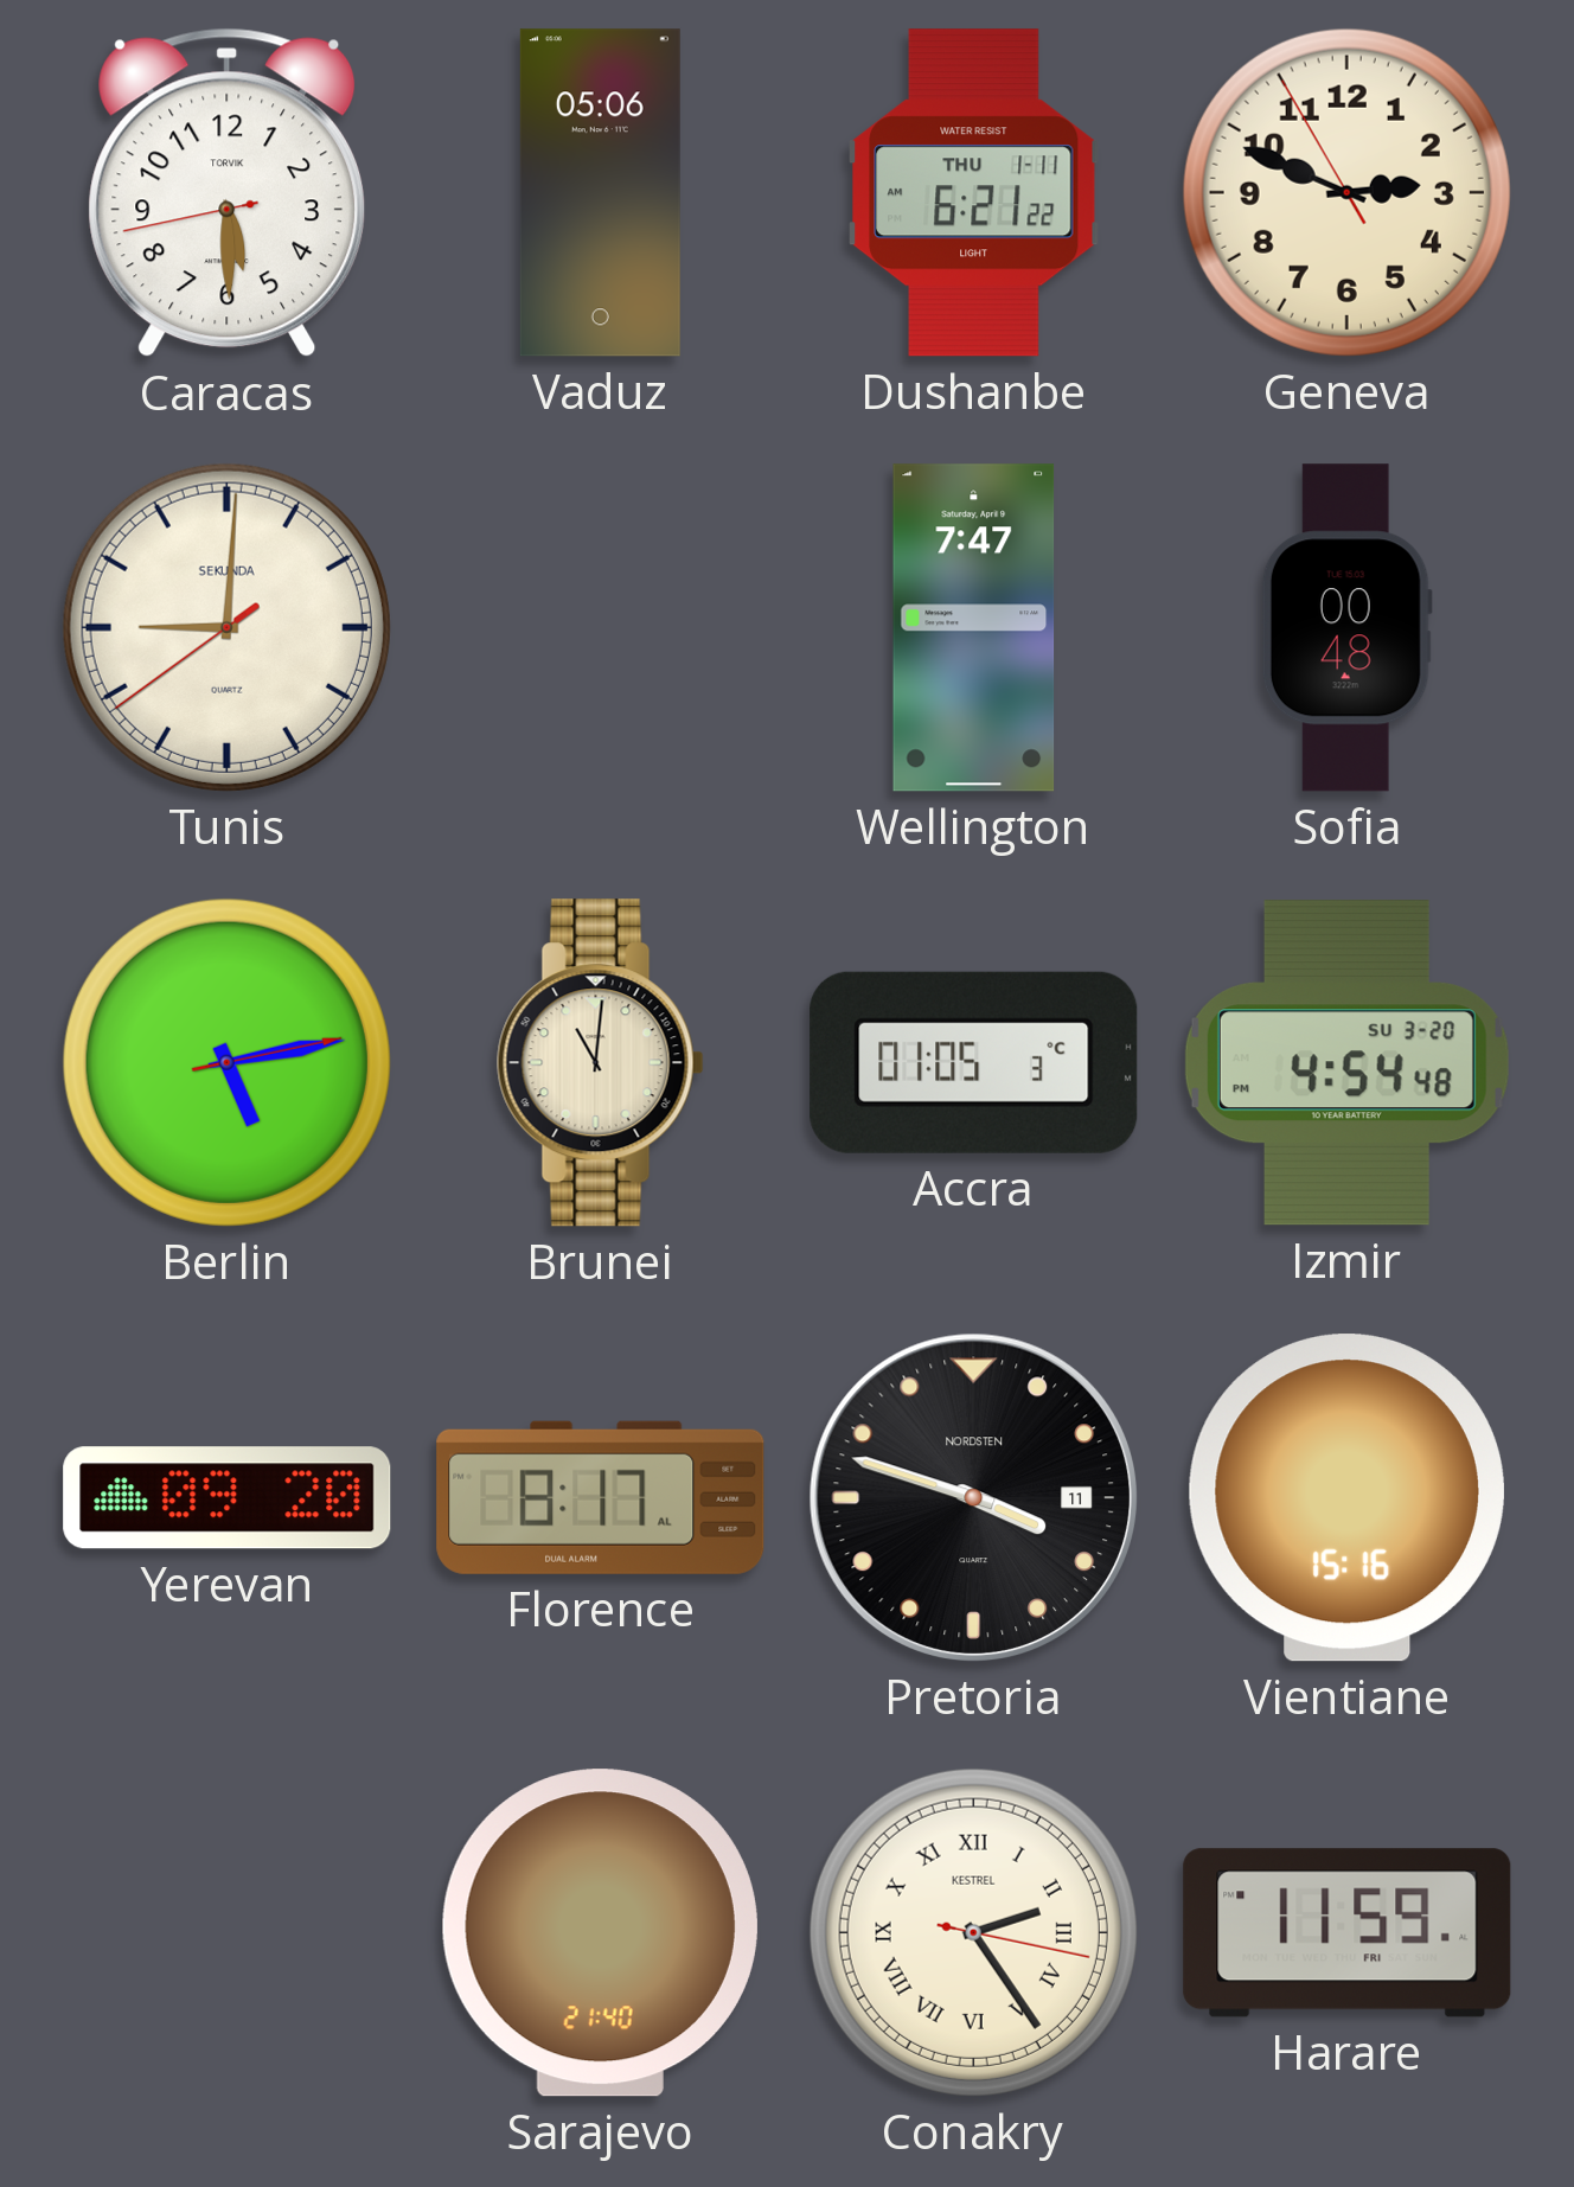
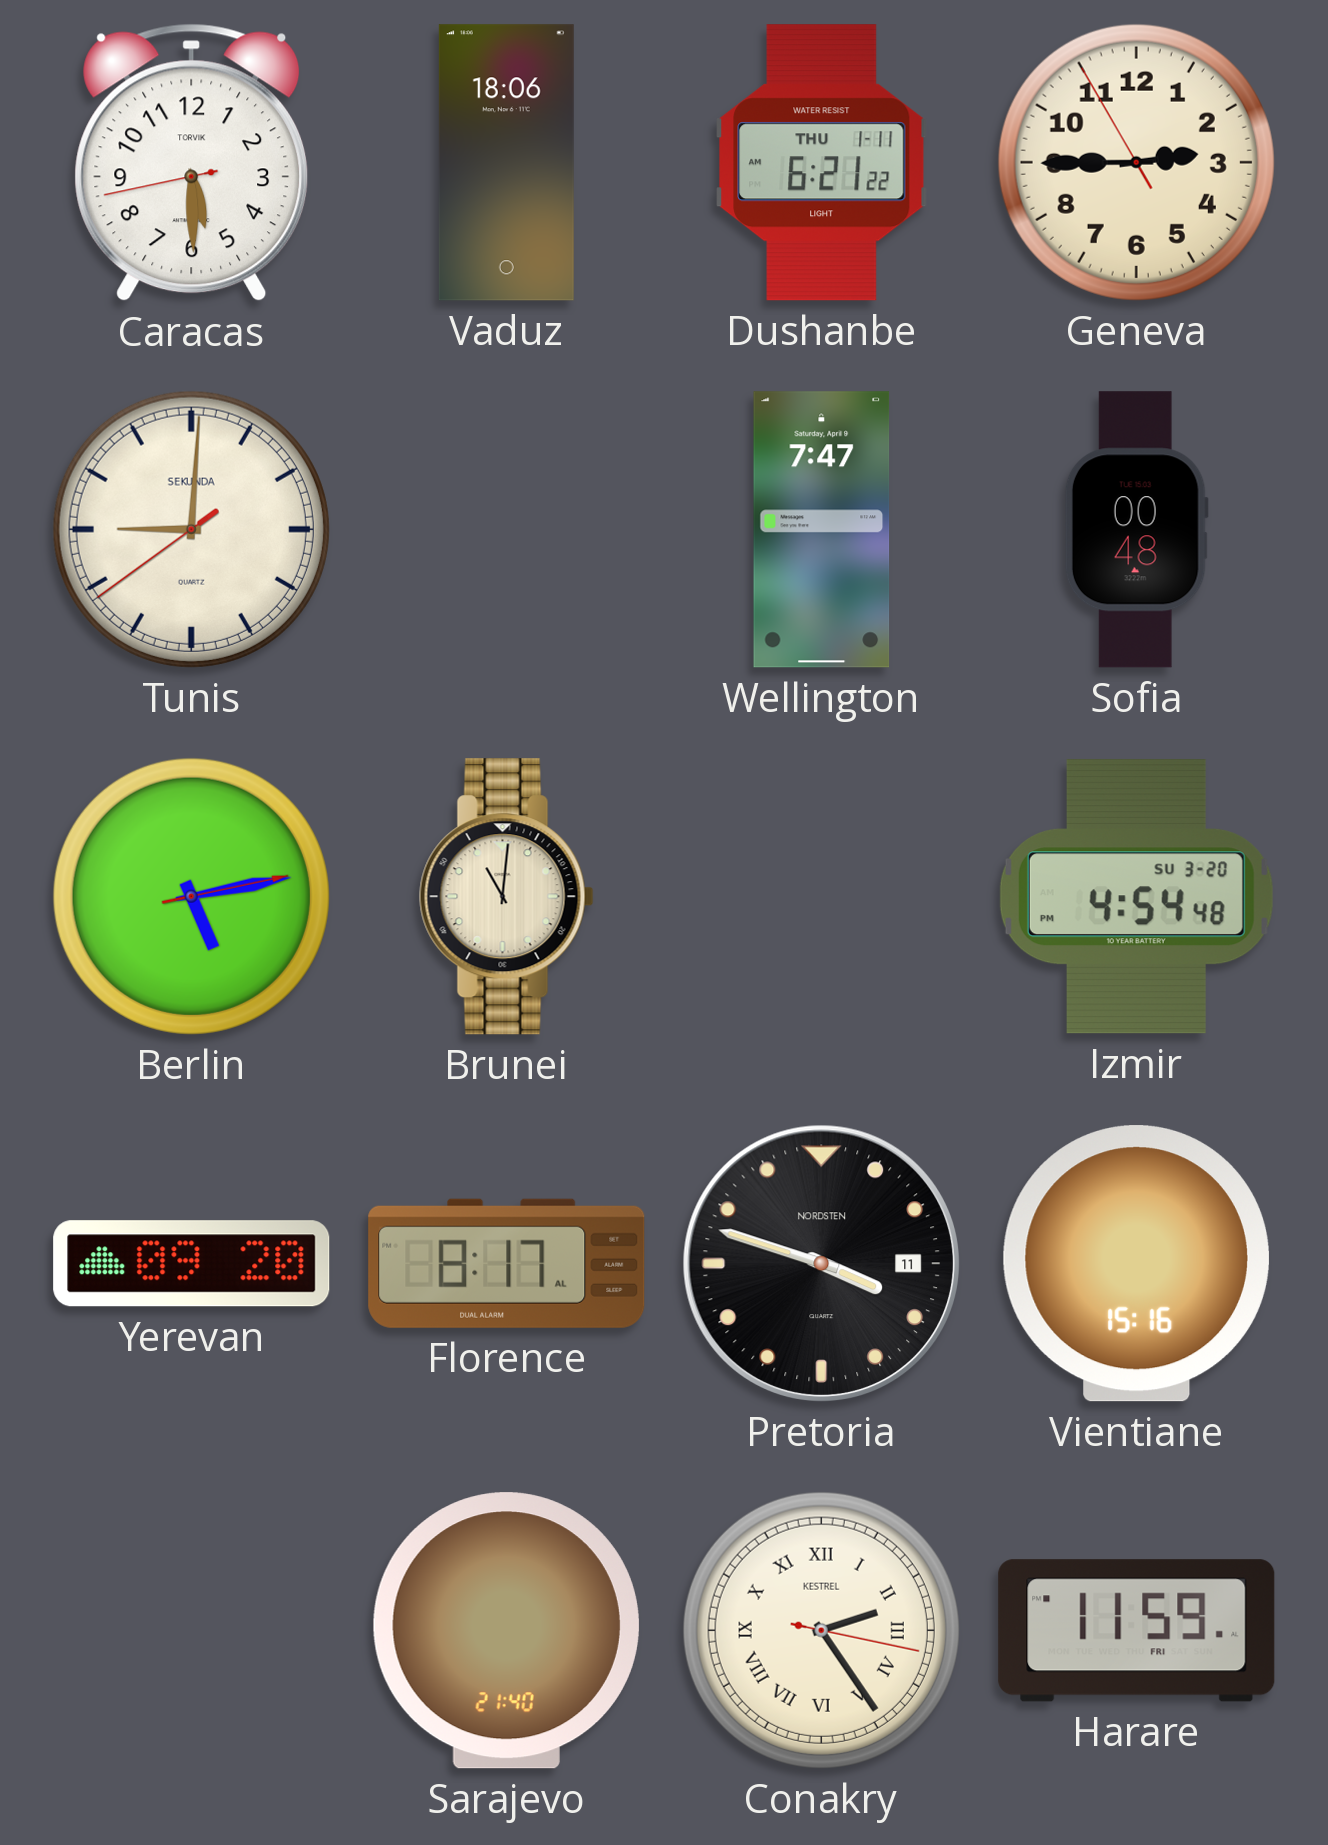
Vaduz: 05:06 -> 18:06 (506, 163)
Geneva: 2:48 -> 2:44 (1136, 162)
Accra: 01:05 -> none (974, 1062)
